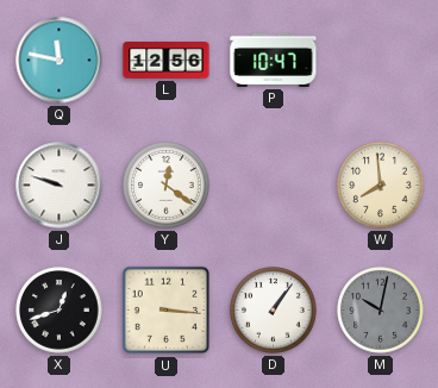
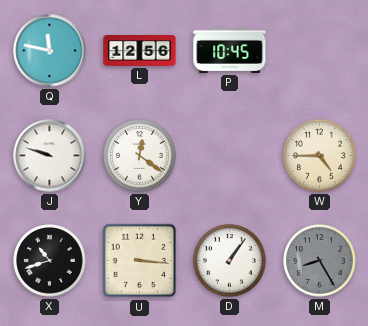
P: 10:47 -> 10:45 (230, 50)
W: 7:59 -> 4:45 (320, 156)
X: 12:42 -> 10:42 (50, 261)
M: 10:02 -> 8:25 (320, 261)
